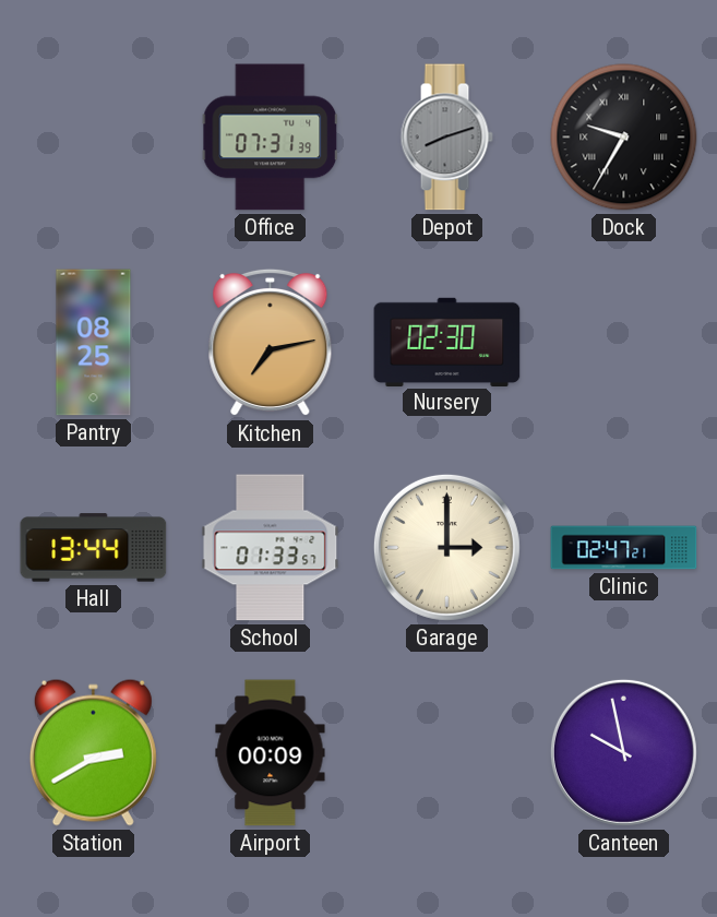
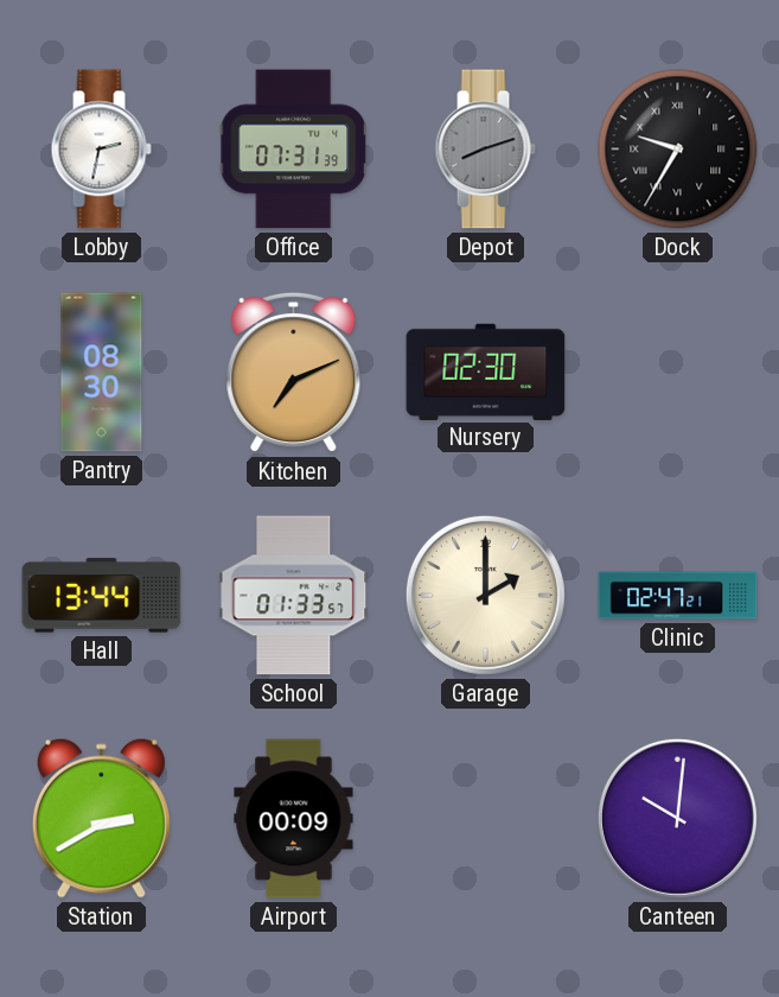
Lobby: none -> 2:32 (101, 150)
Pantry: 08:25 -> 08:30 (102, 373)
Kitchen: 7:13 -> 7:11 (294, 373)
Garage: 3:00 -> 2:00 (485, 595)
Canteen: 9:58 -> 10:01 (677, 818)
